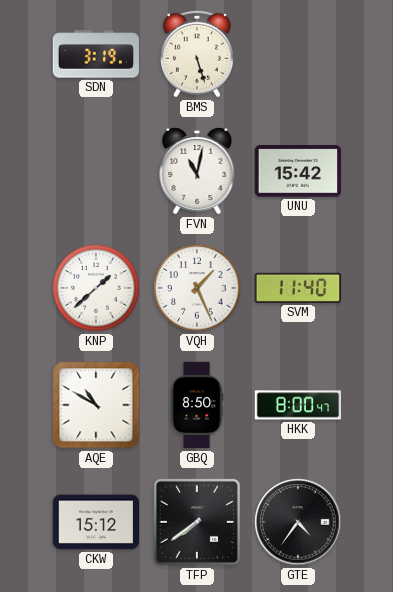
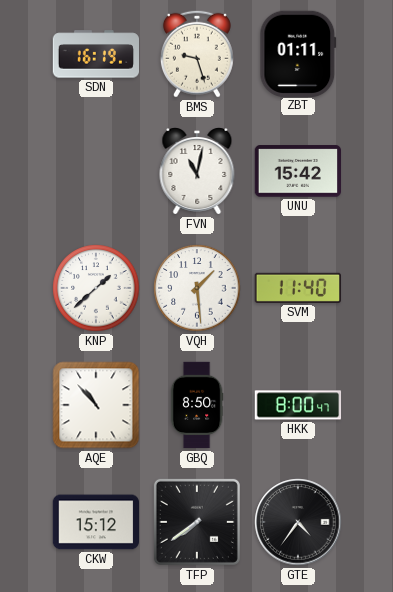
SDN: 3:19 -> 16:19 (96, 54)
BMS: 5:27 -> 9:27 (197, 54)
ZBT: none -> 01:11 (298, 53)
VQH: 1:26 -> 1:29 (197, 288)
AQE: 10:50 -> 10:53 (96, 405)
